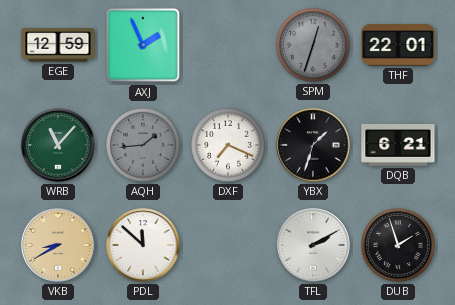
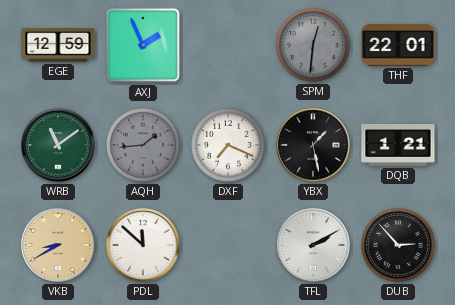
SPM: 12:33 -> 12:31 (314, 46)
WRB: 11:07 -> 11:09 (58, 145)
YBX: 1:33 -> 1:28 (313, 145)
DQB: 6:21 -> 1:21 (398, 145)
DUB: 1:57 -> 2:53 (399, 246)
